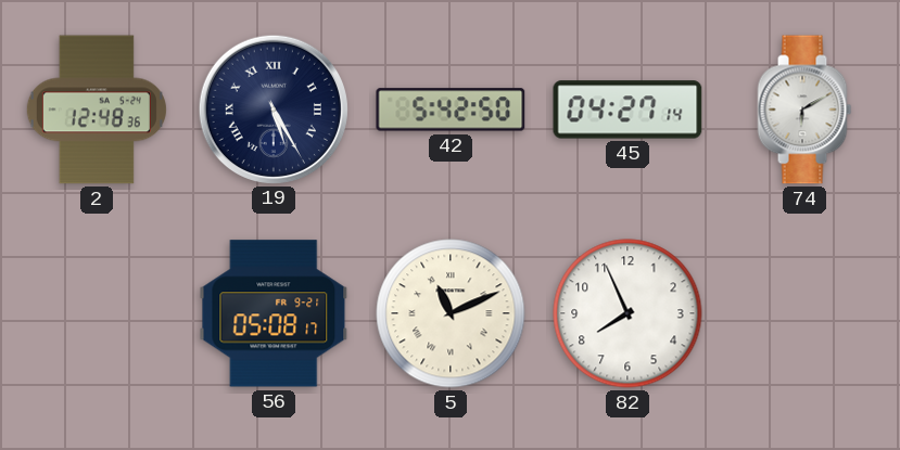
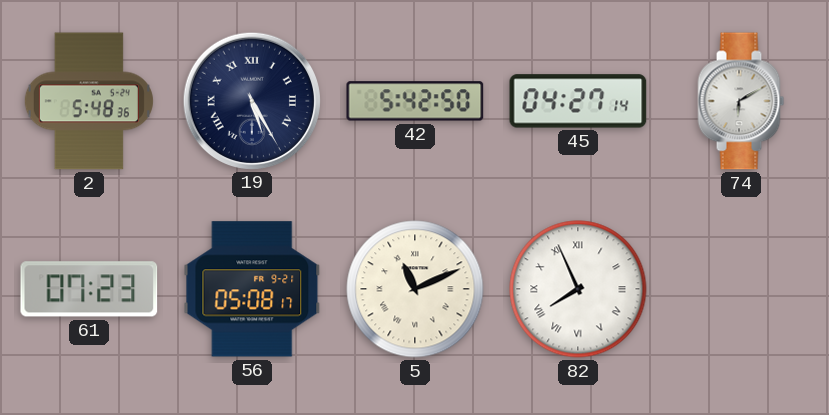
2: 12:48 -> 5:48 (89, 101)
61: none -> 07:23 (89, 289)
82 numerals: Arabic -> Roman (578, 289)
